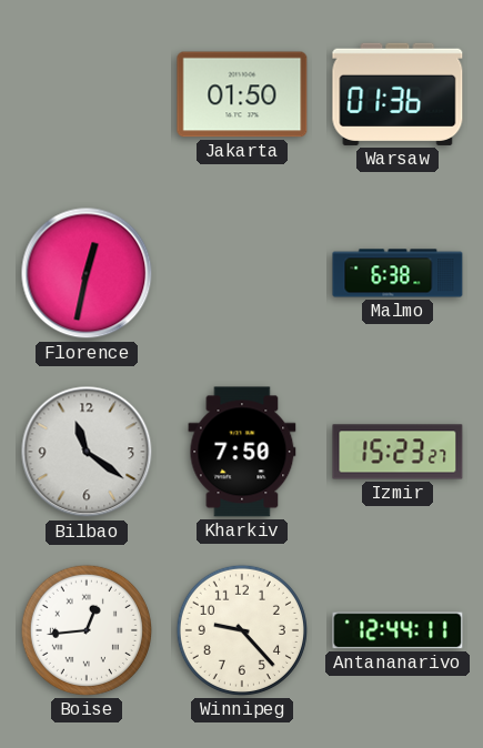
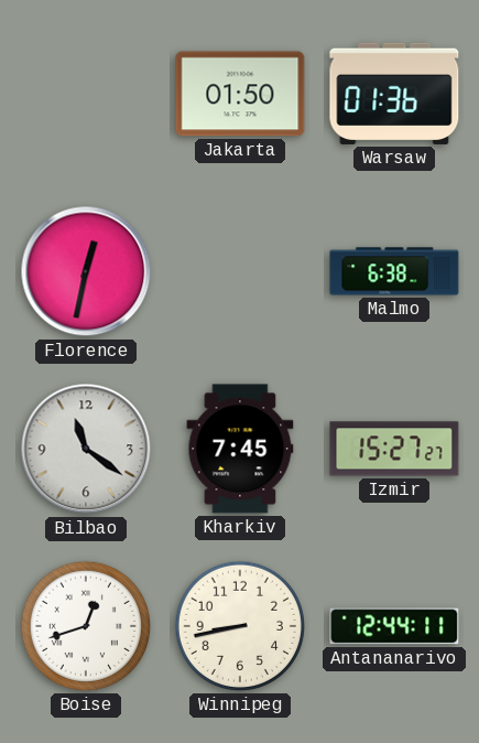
Kharkiv: 7:50 -> 7:45 (240, 449)
Izmir: 15:23 -> 15:27 (394, 449)
Boise: 12:44 -> 12:42 (86, 626)
Winnipeg: 9:23 -> 8:43 (240, 626)
